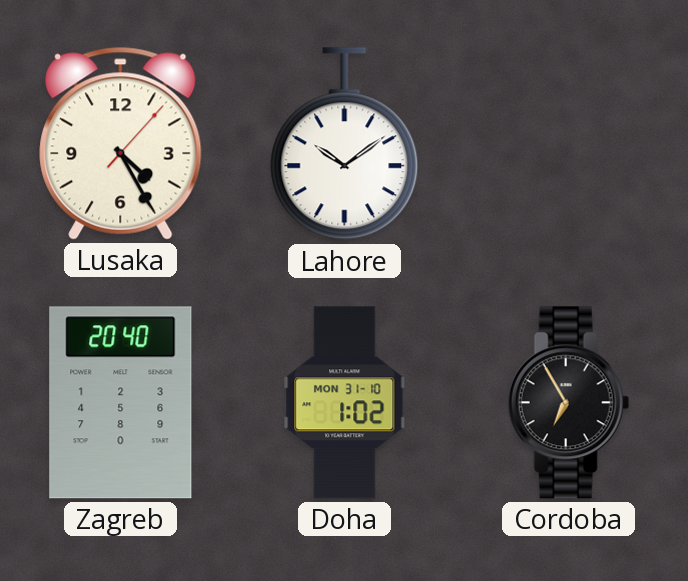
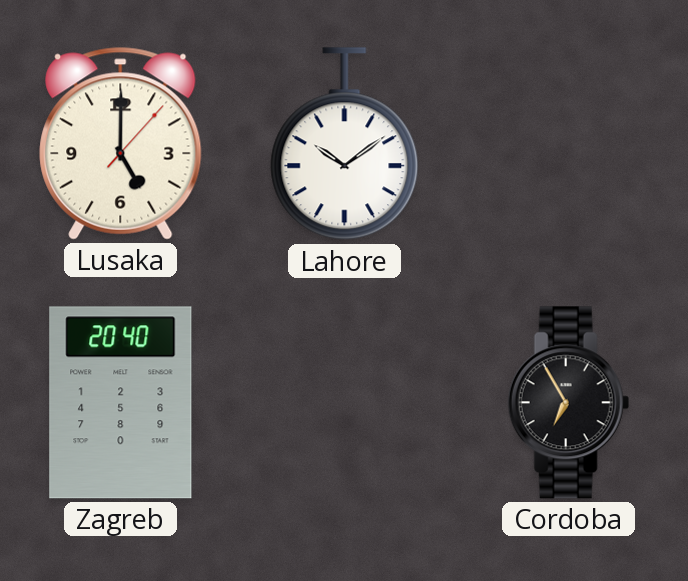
Lusaka: 4:25 -> 5:00 (121, 143)
Doha: 1:02 -> none (345, 403)
